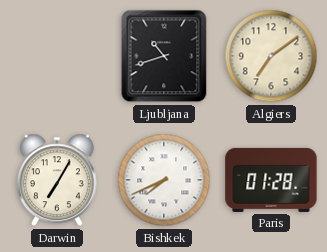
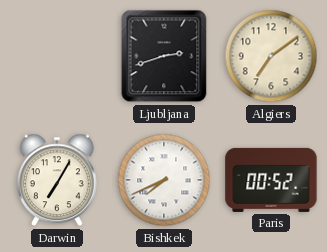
Ljubljana: 10:42 -> 2:42 (164, 56)
Paris: 01:28 -> 00:52 (271, 180)
